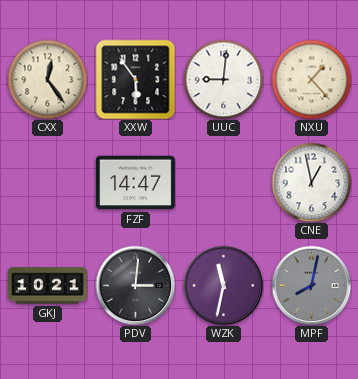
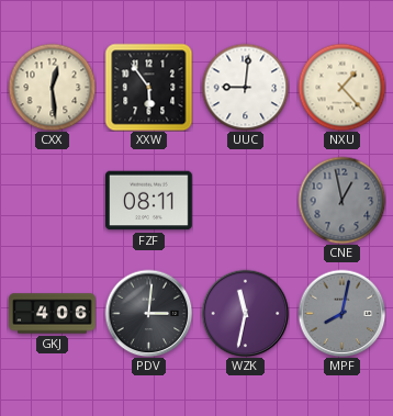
CXX: 12:24 -> 12:29 (52, 87)
FZF: 14:47 -> 08:11 (149, 201)
CNE dial: white -> grey (341, 200)
GKJ: 10:21 -> 4:06 (53, 314)
